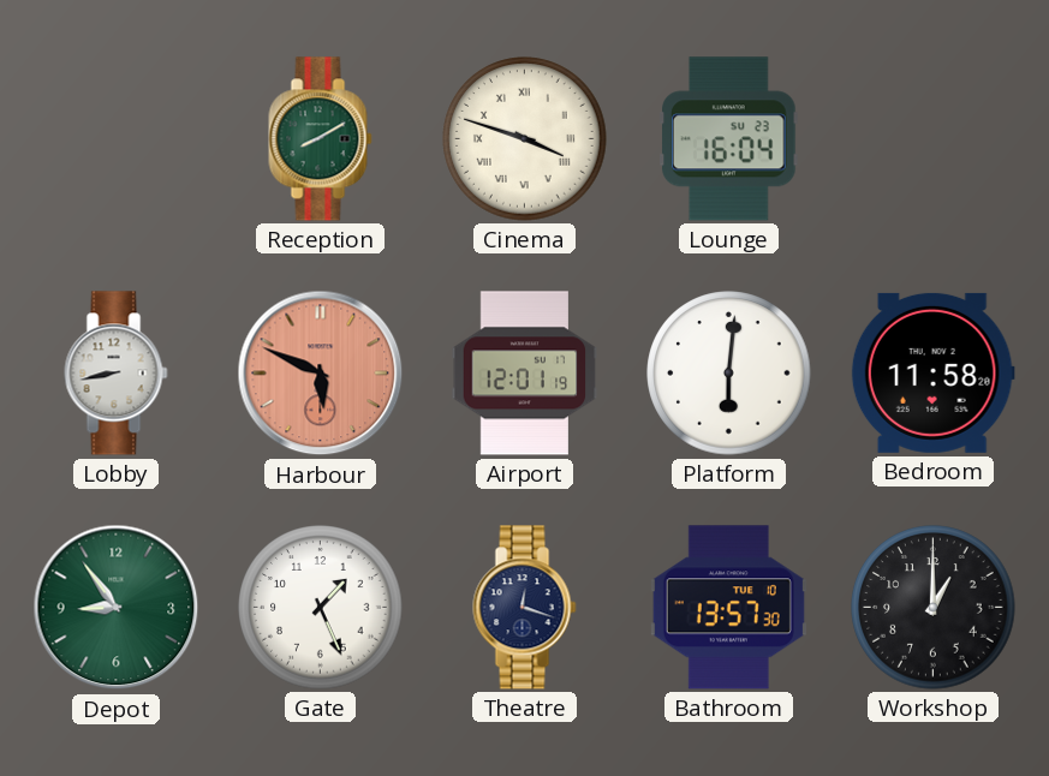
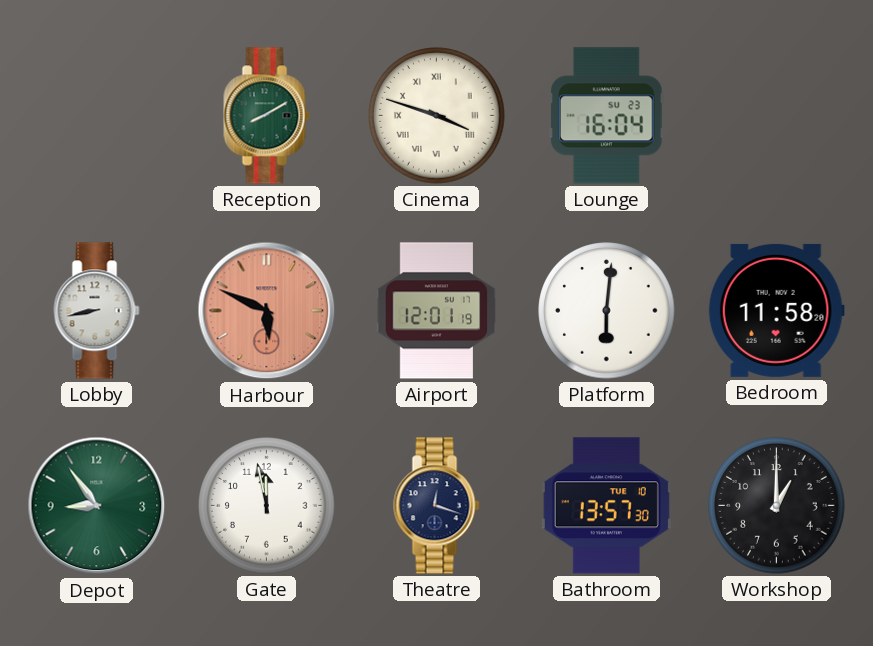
Gate: 1:26 -> 11:58 (267, 506)
